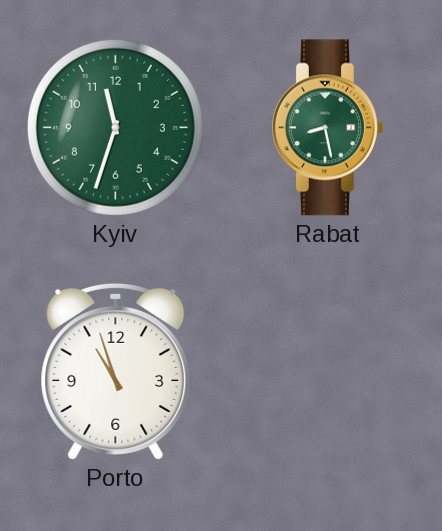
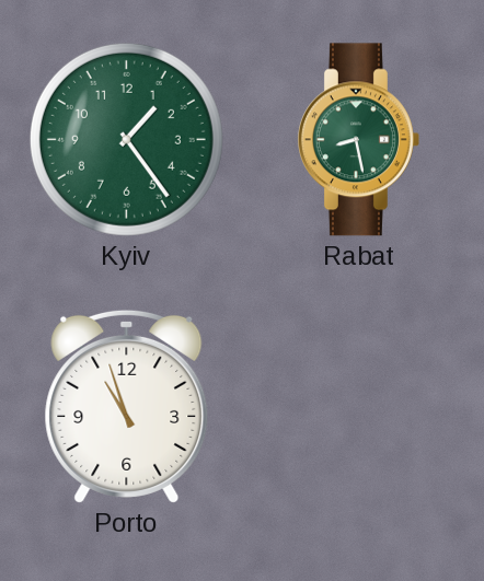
Kyiv: 11:33 -> 1:24 (126, 139)
